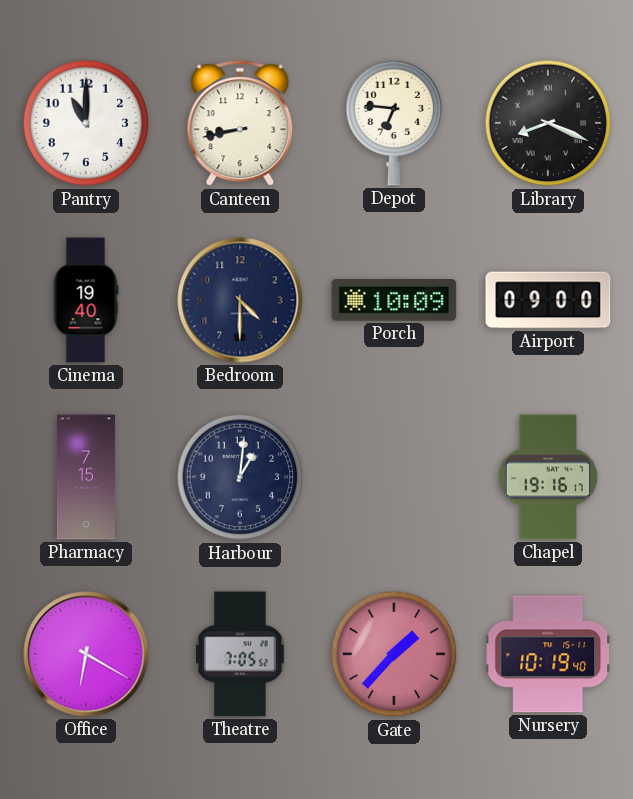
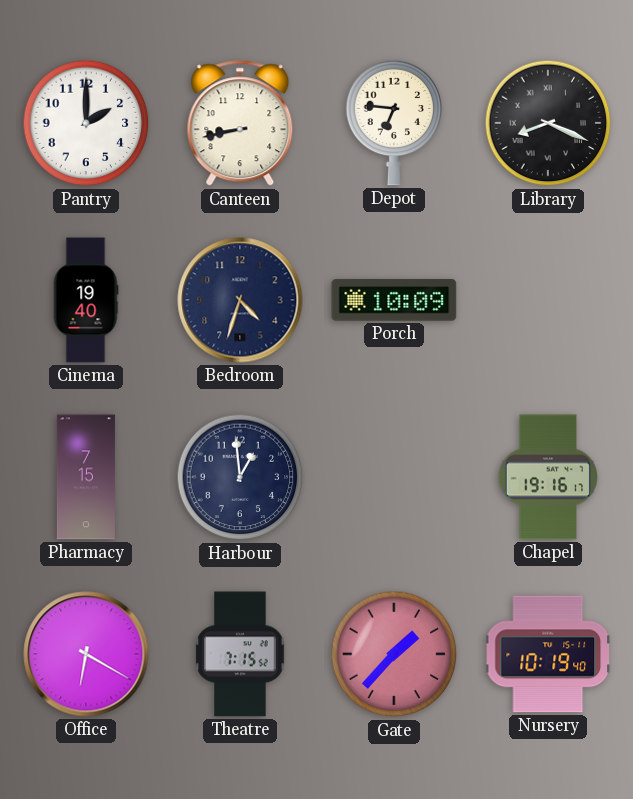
Pantry: 11:00 -> 2:00 (86, 123)
Bedroom: 4:30 -> 4:33 (240, 300)
Airport: 09:00 -> none (548, 300)
Harbour: 1:01 -> 12:59 (240, 477)
Theatre: 7:05 -> 7:15 (240, 654)
